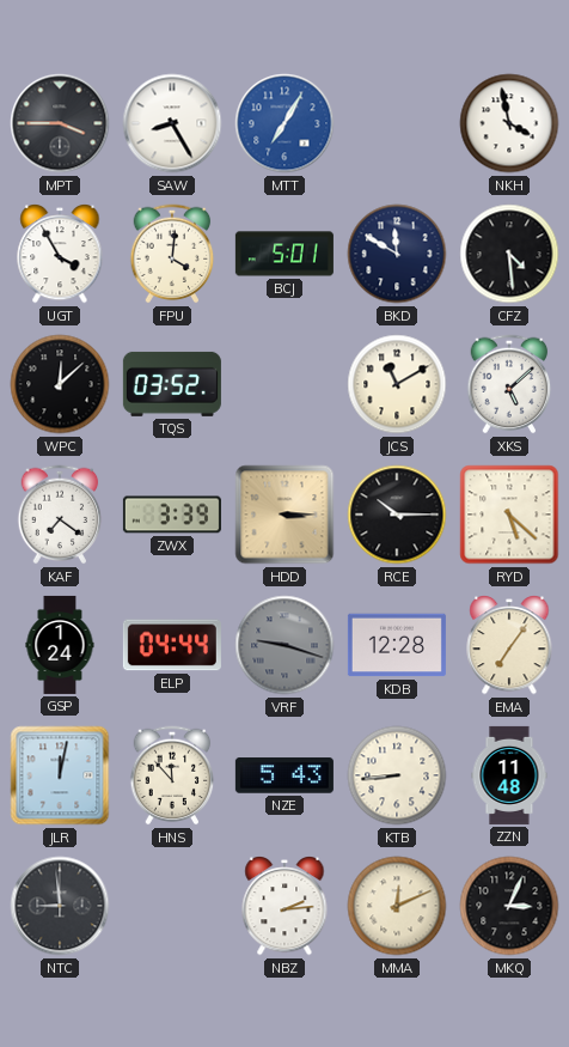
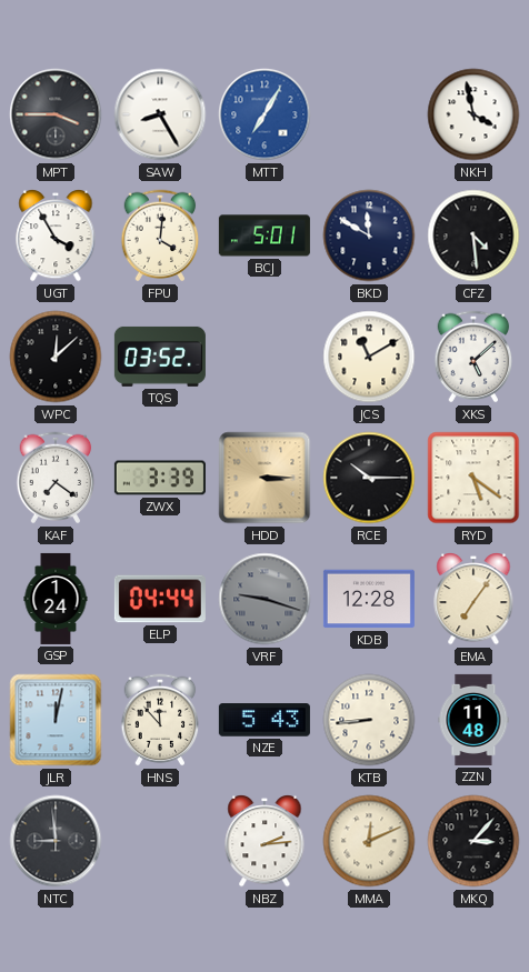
RYD: 5:22 -> 5:21 (473, 478)
MKQ: 3:04 -> 3:07 (473, 841)
